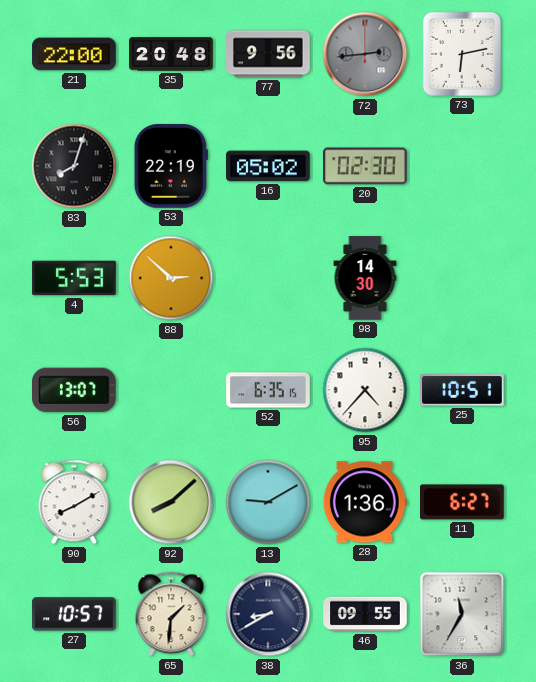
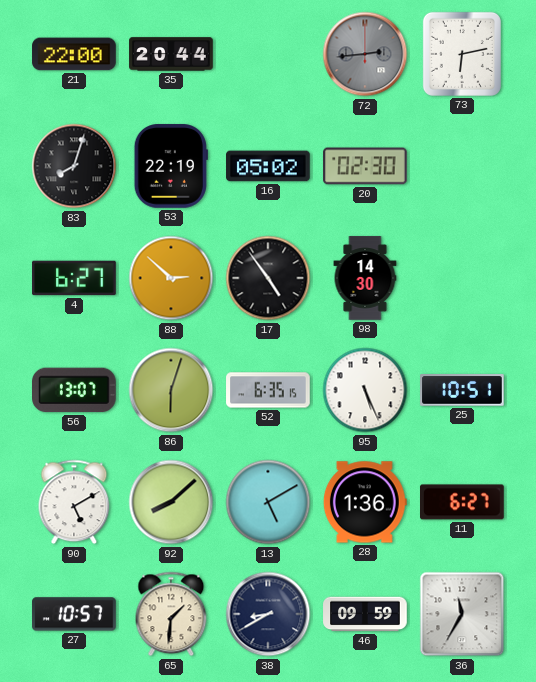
35: 20:48 -> 20:44 (171, 54)
77: 9:56 -> none (268, 54)
4: 5:53 -> 6:27 (74, 278)
17: none -> 4:54 (268, 278)
86: none -> 6:03 (171, 390)
95: 4:37 -> 5:26 (365, 390)
90: 8:10 -> 5:10 (74, 502)
13: 9:10 -> 5:10 (268, 502)
46: 09:55 -> 09:59 (365, 614)
